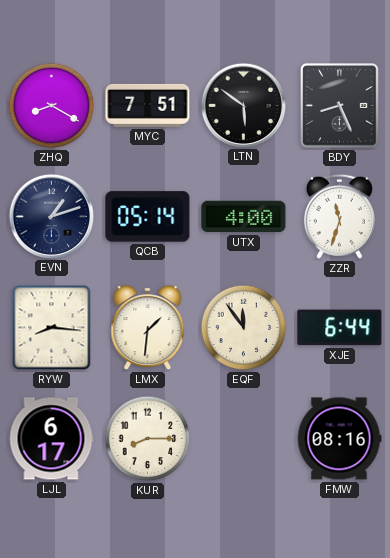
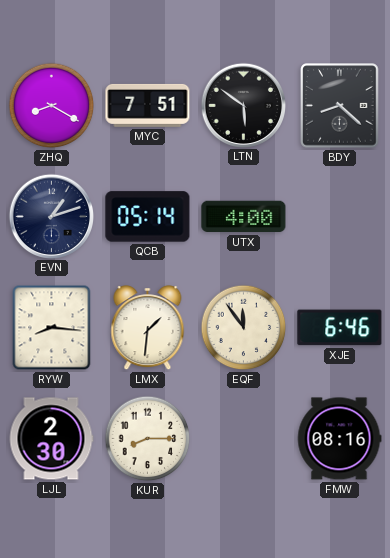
BDY: 8:26 -> 8:22 (340, 106)
ZZR: 11:33 -> none (339, 216)
XJE: 6:44 -> 6:46 (340, 328)
LJL: 6:17 -> 2:30 (51, 439)
